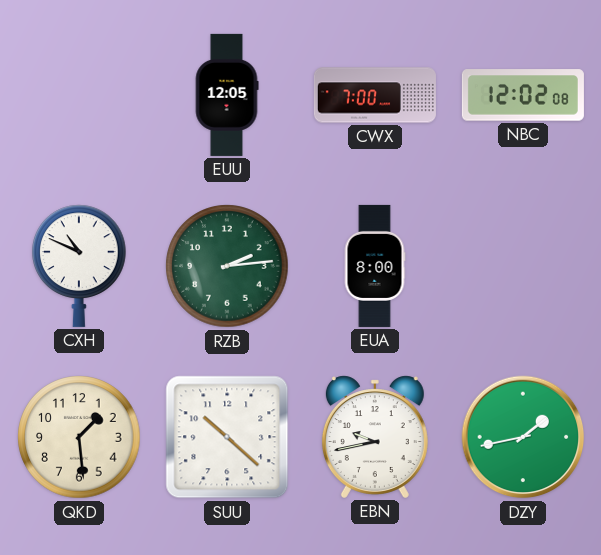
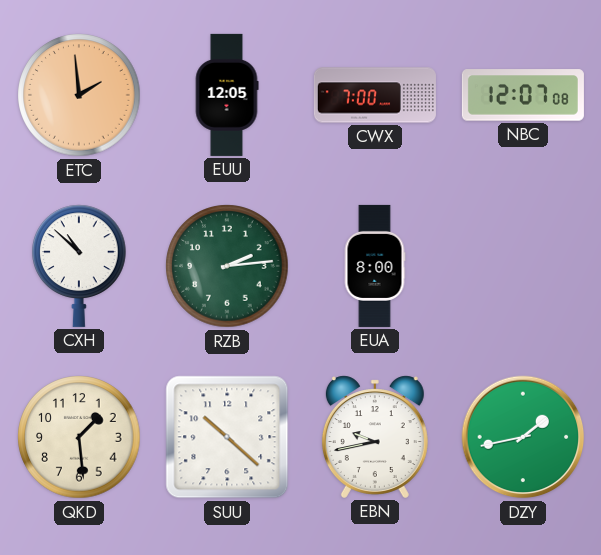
ETC: none -> 1:59 (79, 95)
NBC: 12:02 -> 12:07 (523, 95)
CXH: 10:49 -> 10:52 (80, 266)
